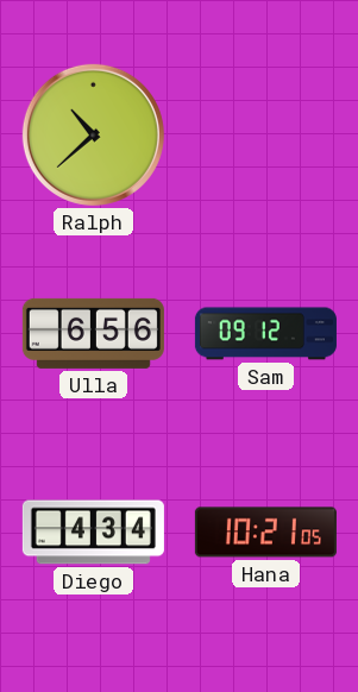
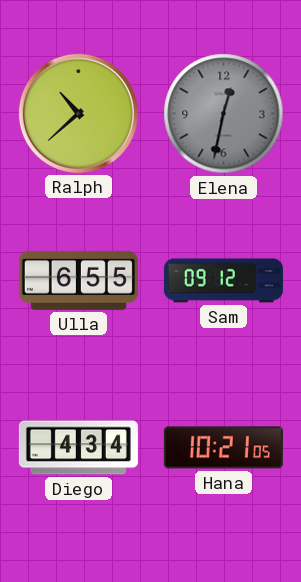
Elena: none -> 12:32 (224, 114)
Ulla: 6:56 -> 6:55 (78, 280)
